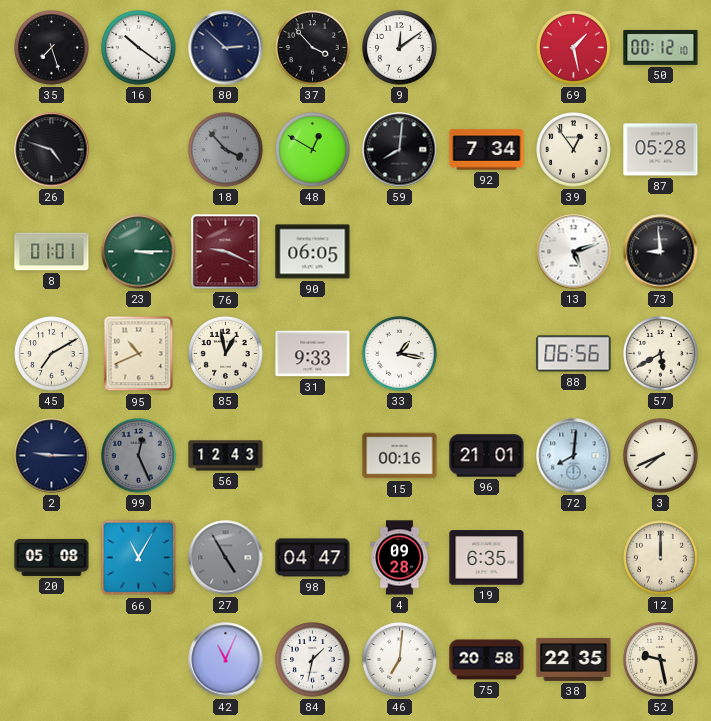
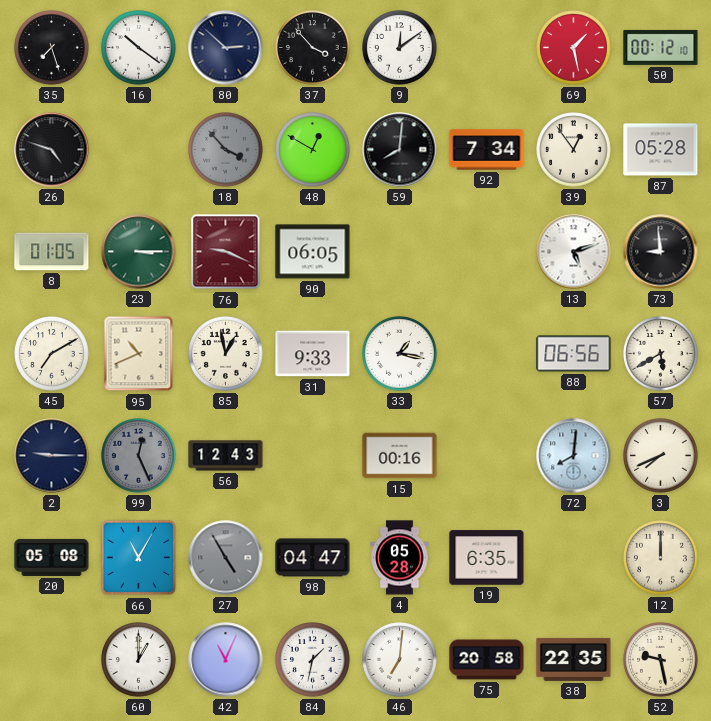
8: 01:01 -> 01:05 (52, 252)
96: 21:01 -> none (487, 456)
4: 09:28 -> 05:28 (400, 558)
60: none -> 1:00 (139, 660)
